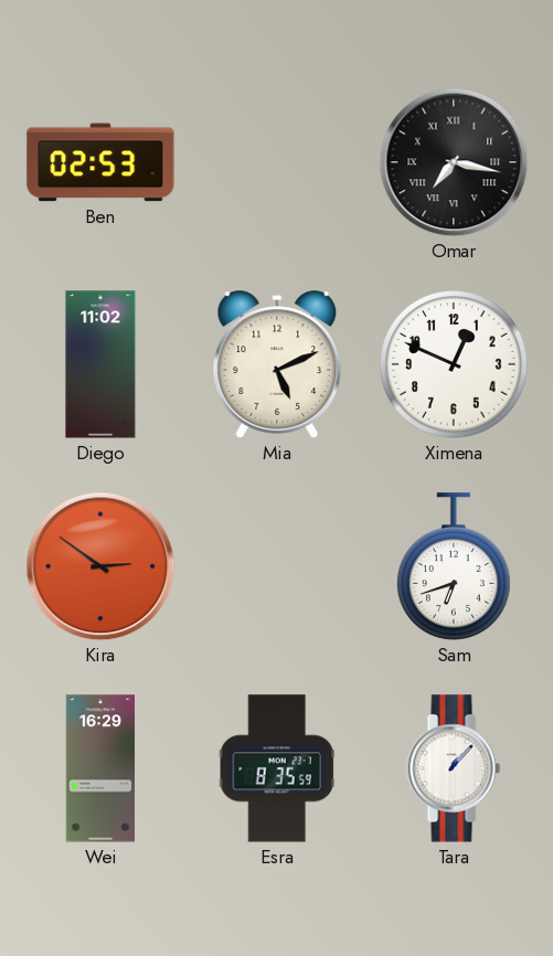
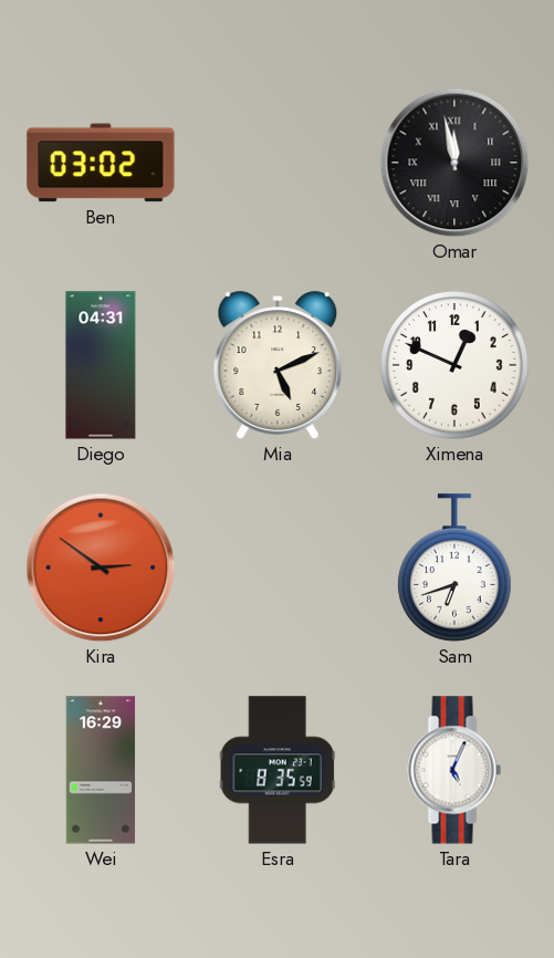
Ben: 02:53 -> 03:02 (101, 163)
Omar: 7:17 -> 11:58 (454, 163)
Diego: 11:02 -> 04:31 (101, 365)
Tara: 1:07 -> 5:04 (454, 770)
